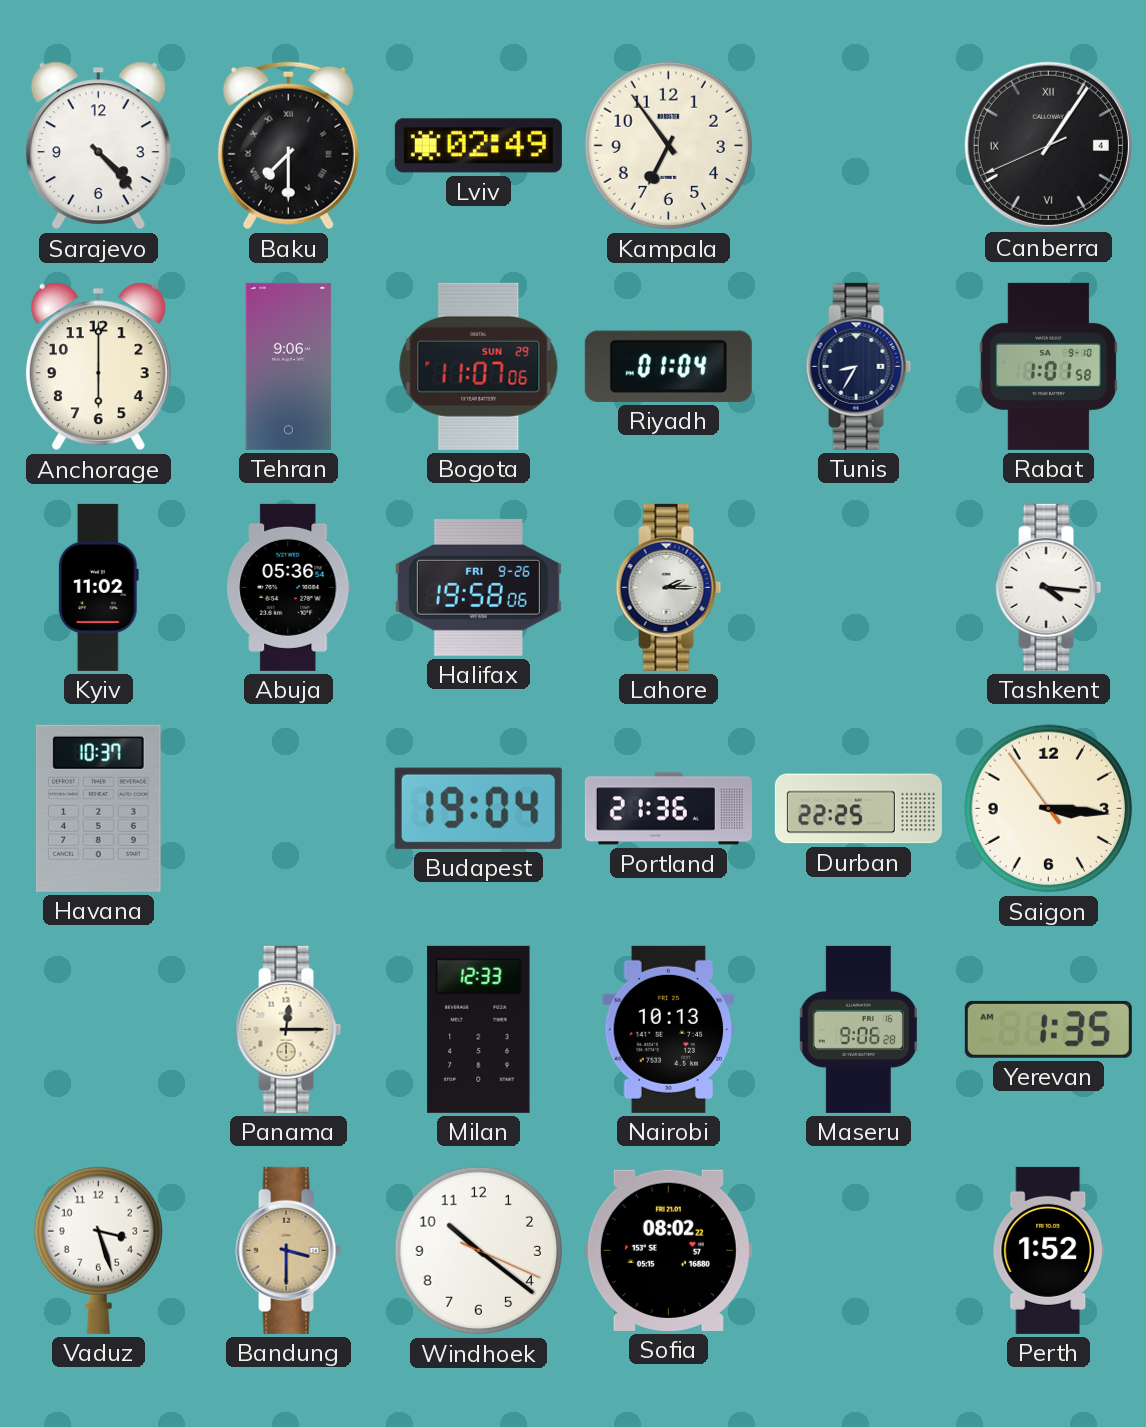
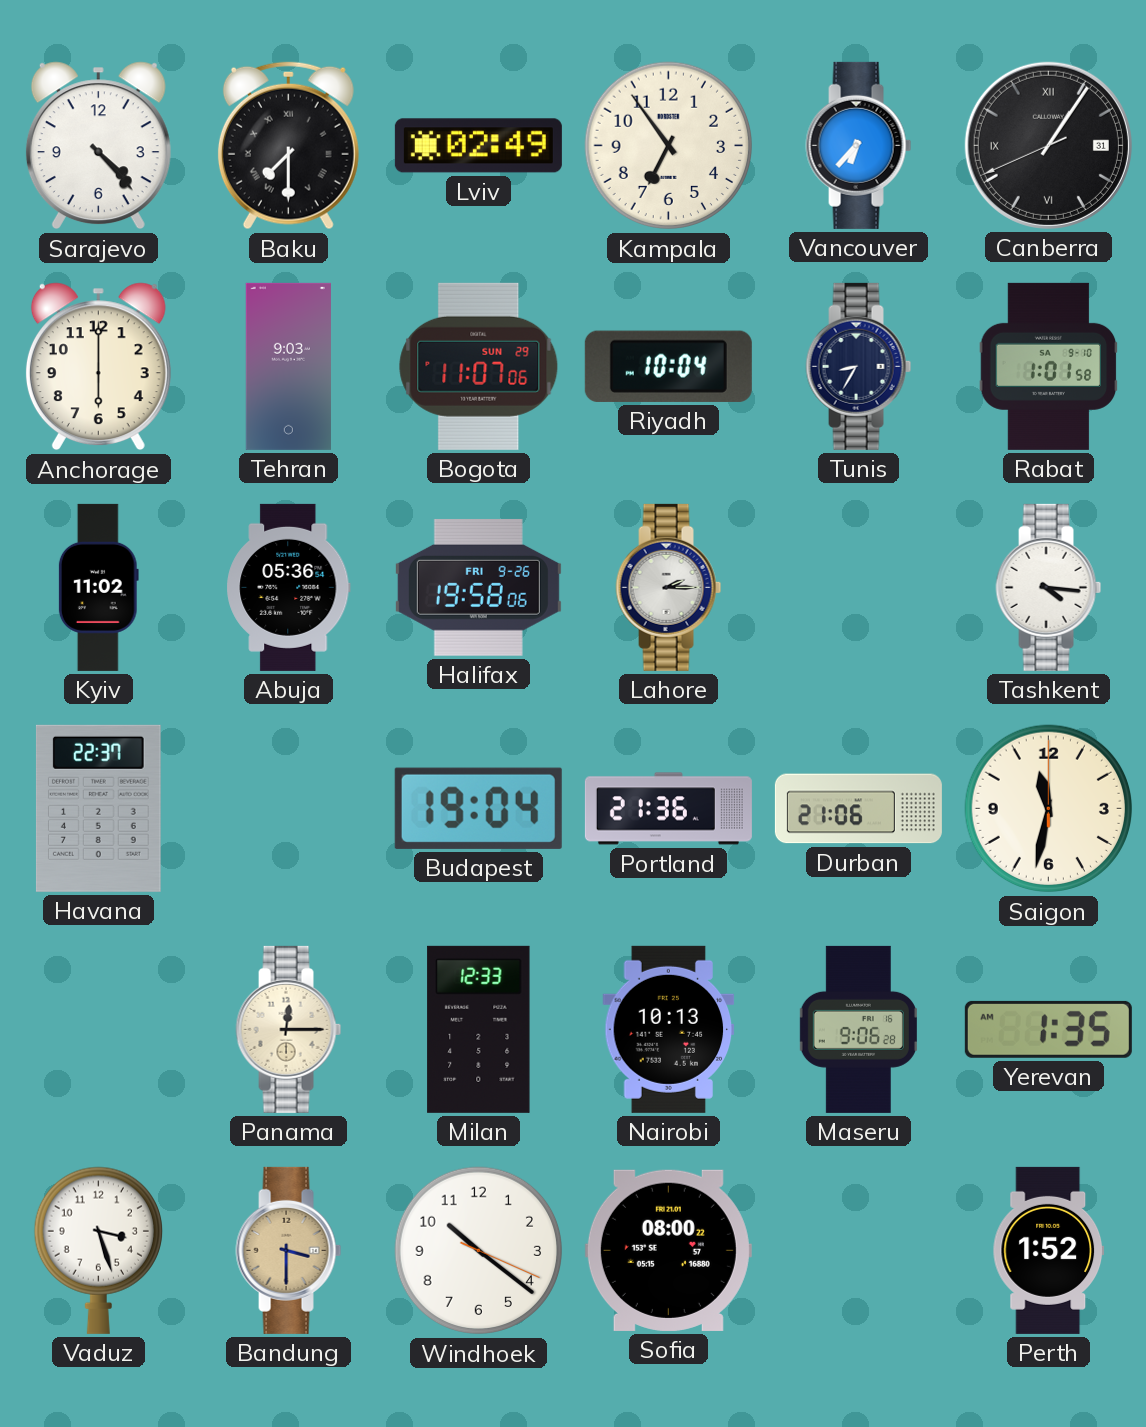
Vancouver: none -> 6:37 (859, 145)
Canberra date: 4 -> 31 (1048, 145)
Tehran: 9:06 -> 9:03 (288, 366)
Riyadh: 01:04 -> 10:04 (668, 366)
Havana: 10:37 -> 22:37 (98, 808)
Durban: 22:25 -> 21:06 (858, 809)
Saigon: 3:15 -> 11:32 (1049, 809)
Sofia: 08:02 -> 08:00 (668, 1250)
